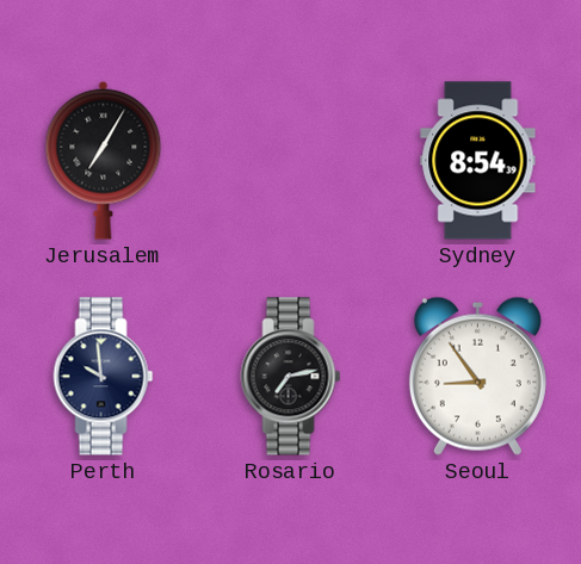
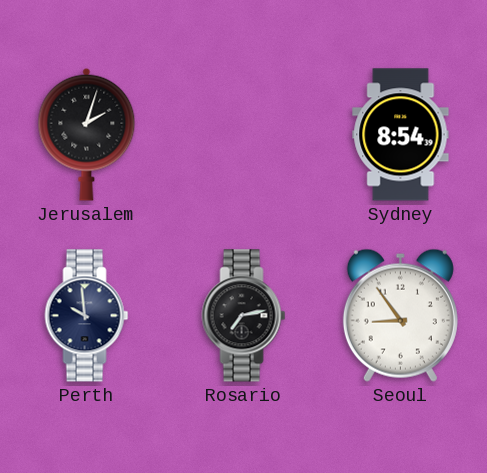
Jerusalem: 7:05 -> 2:03 (87, 134)
